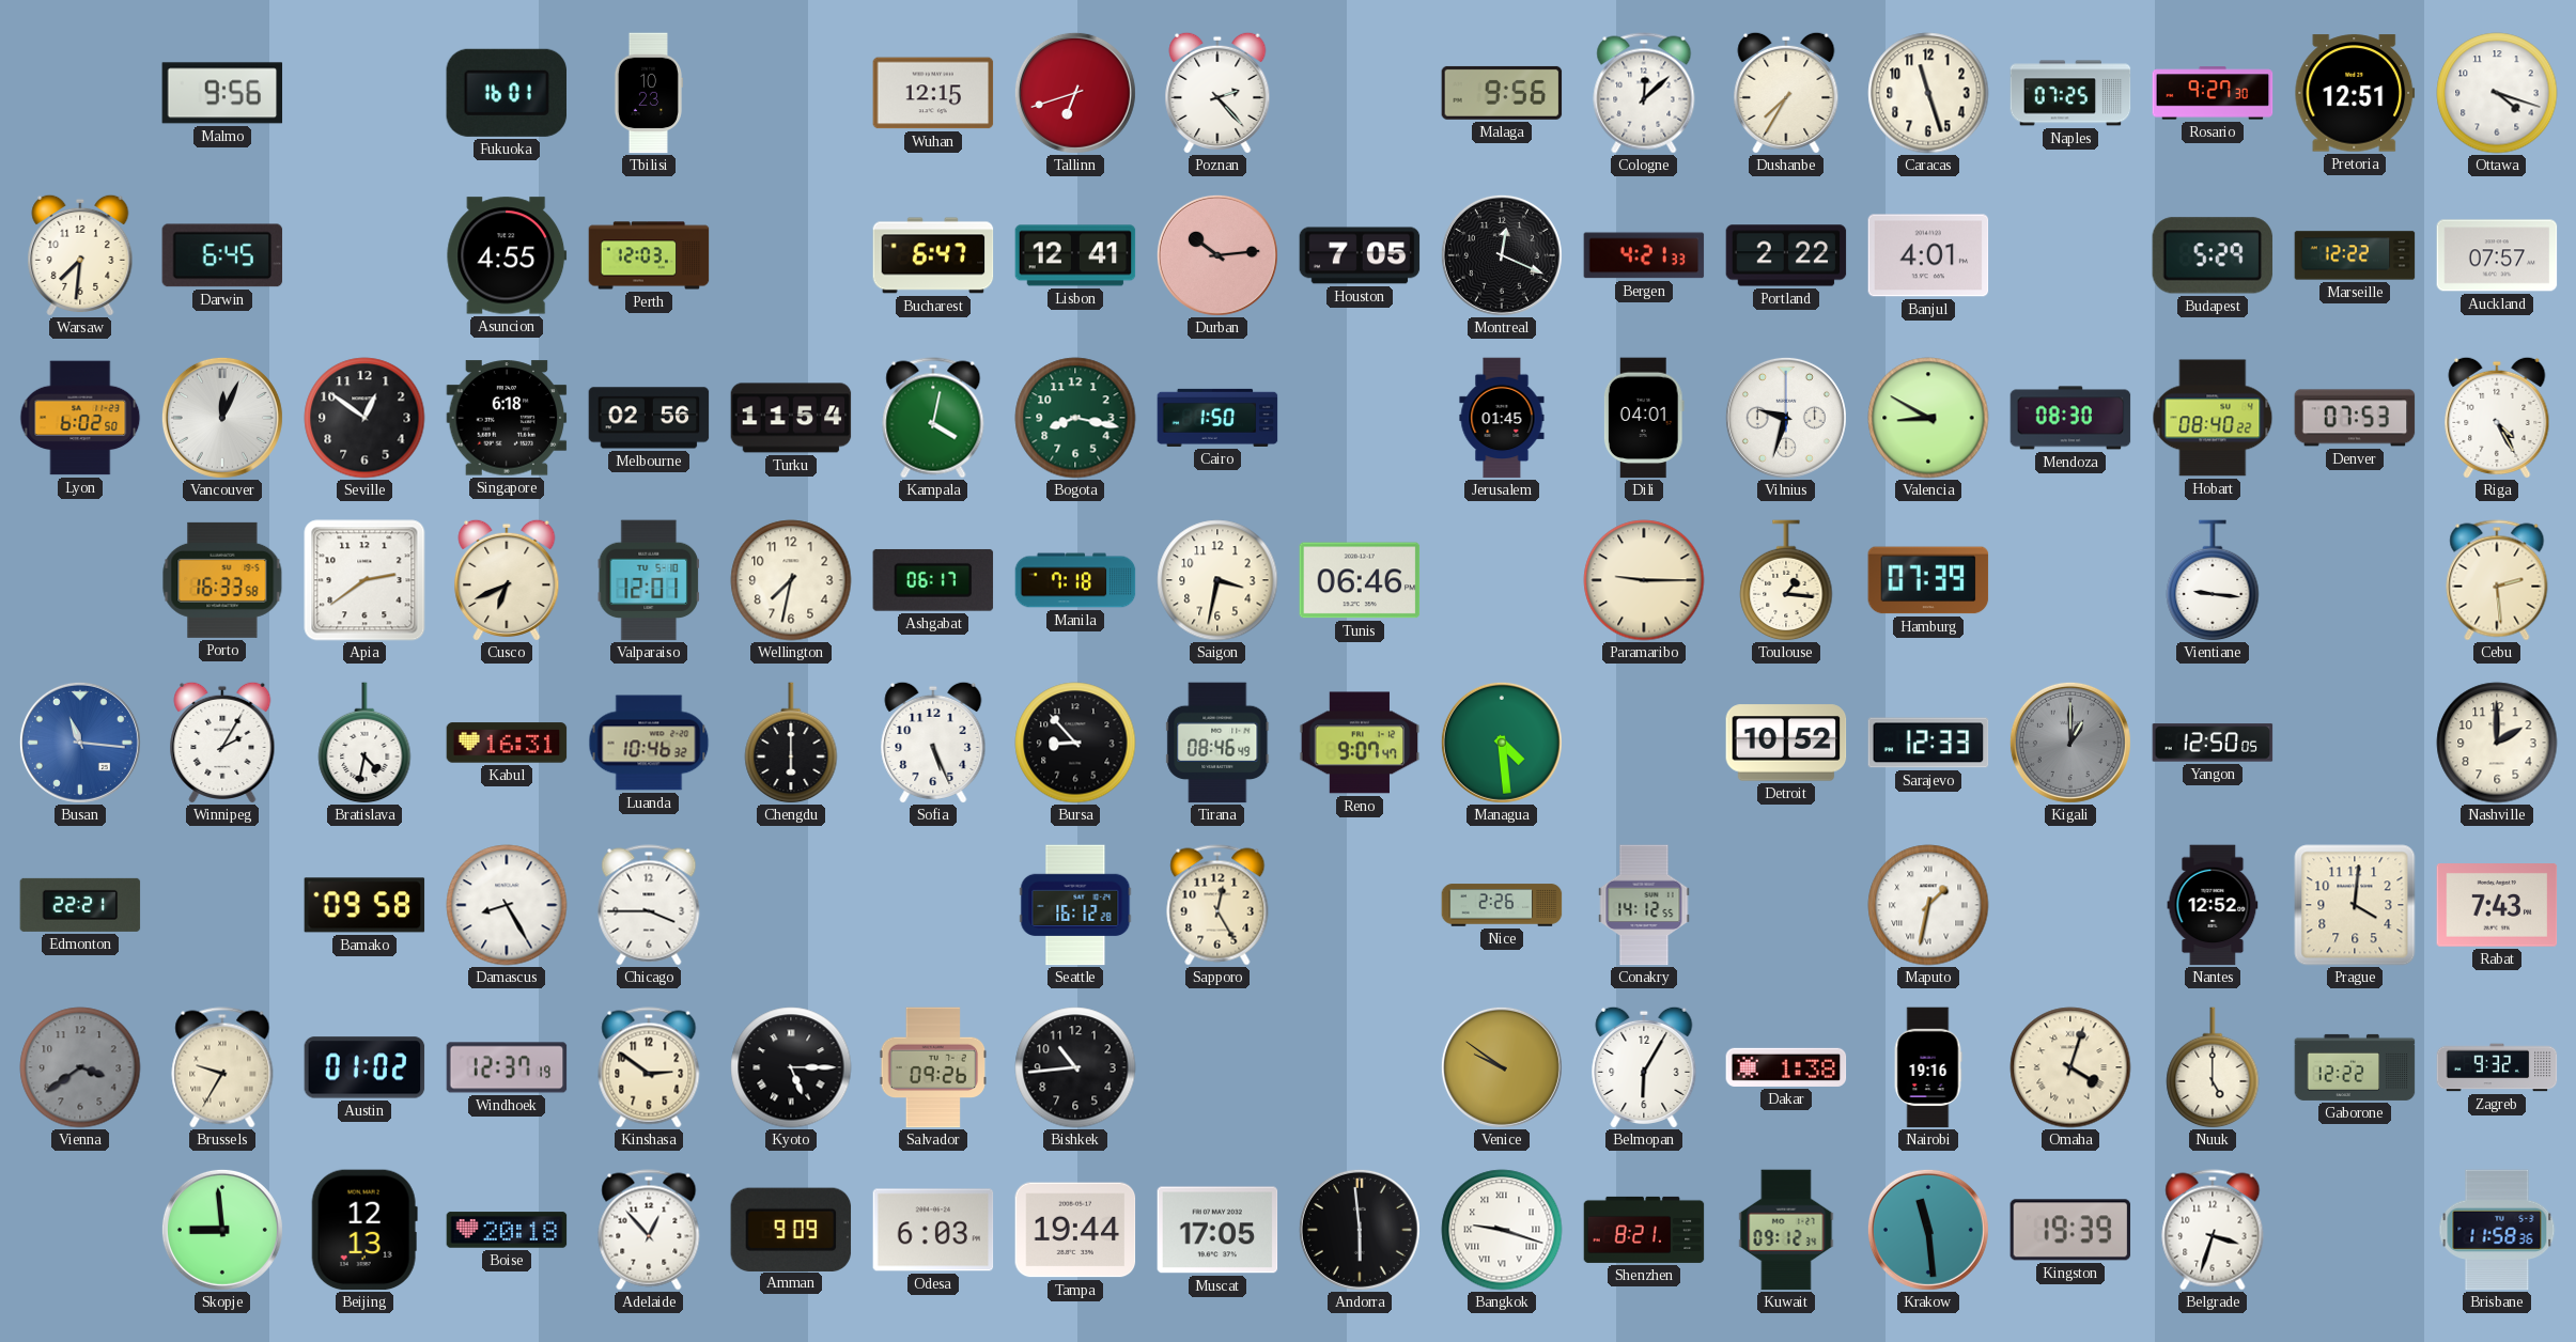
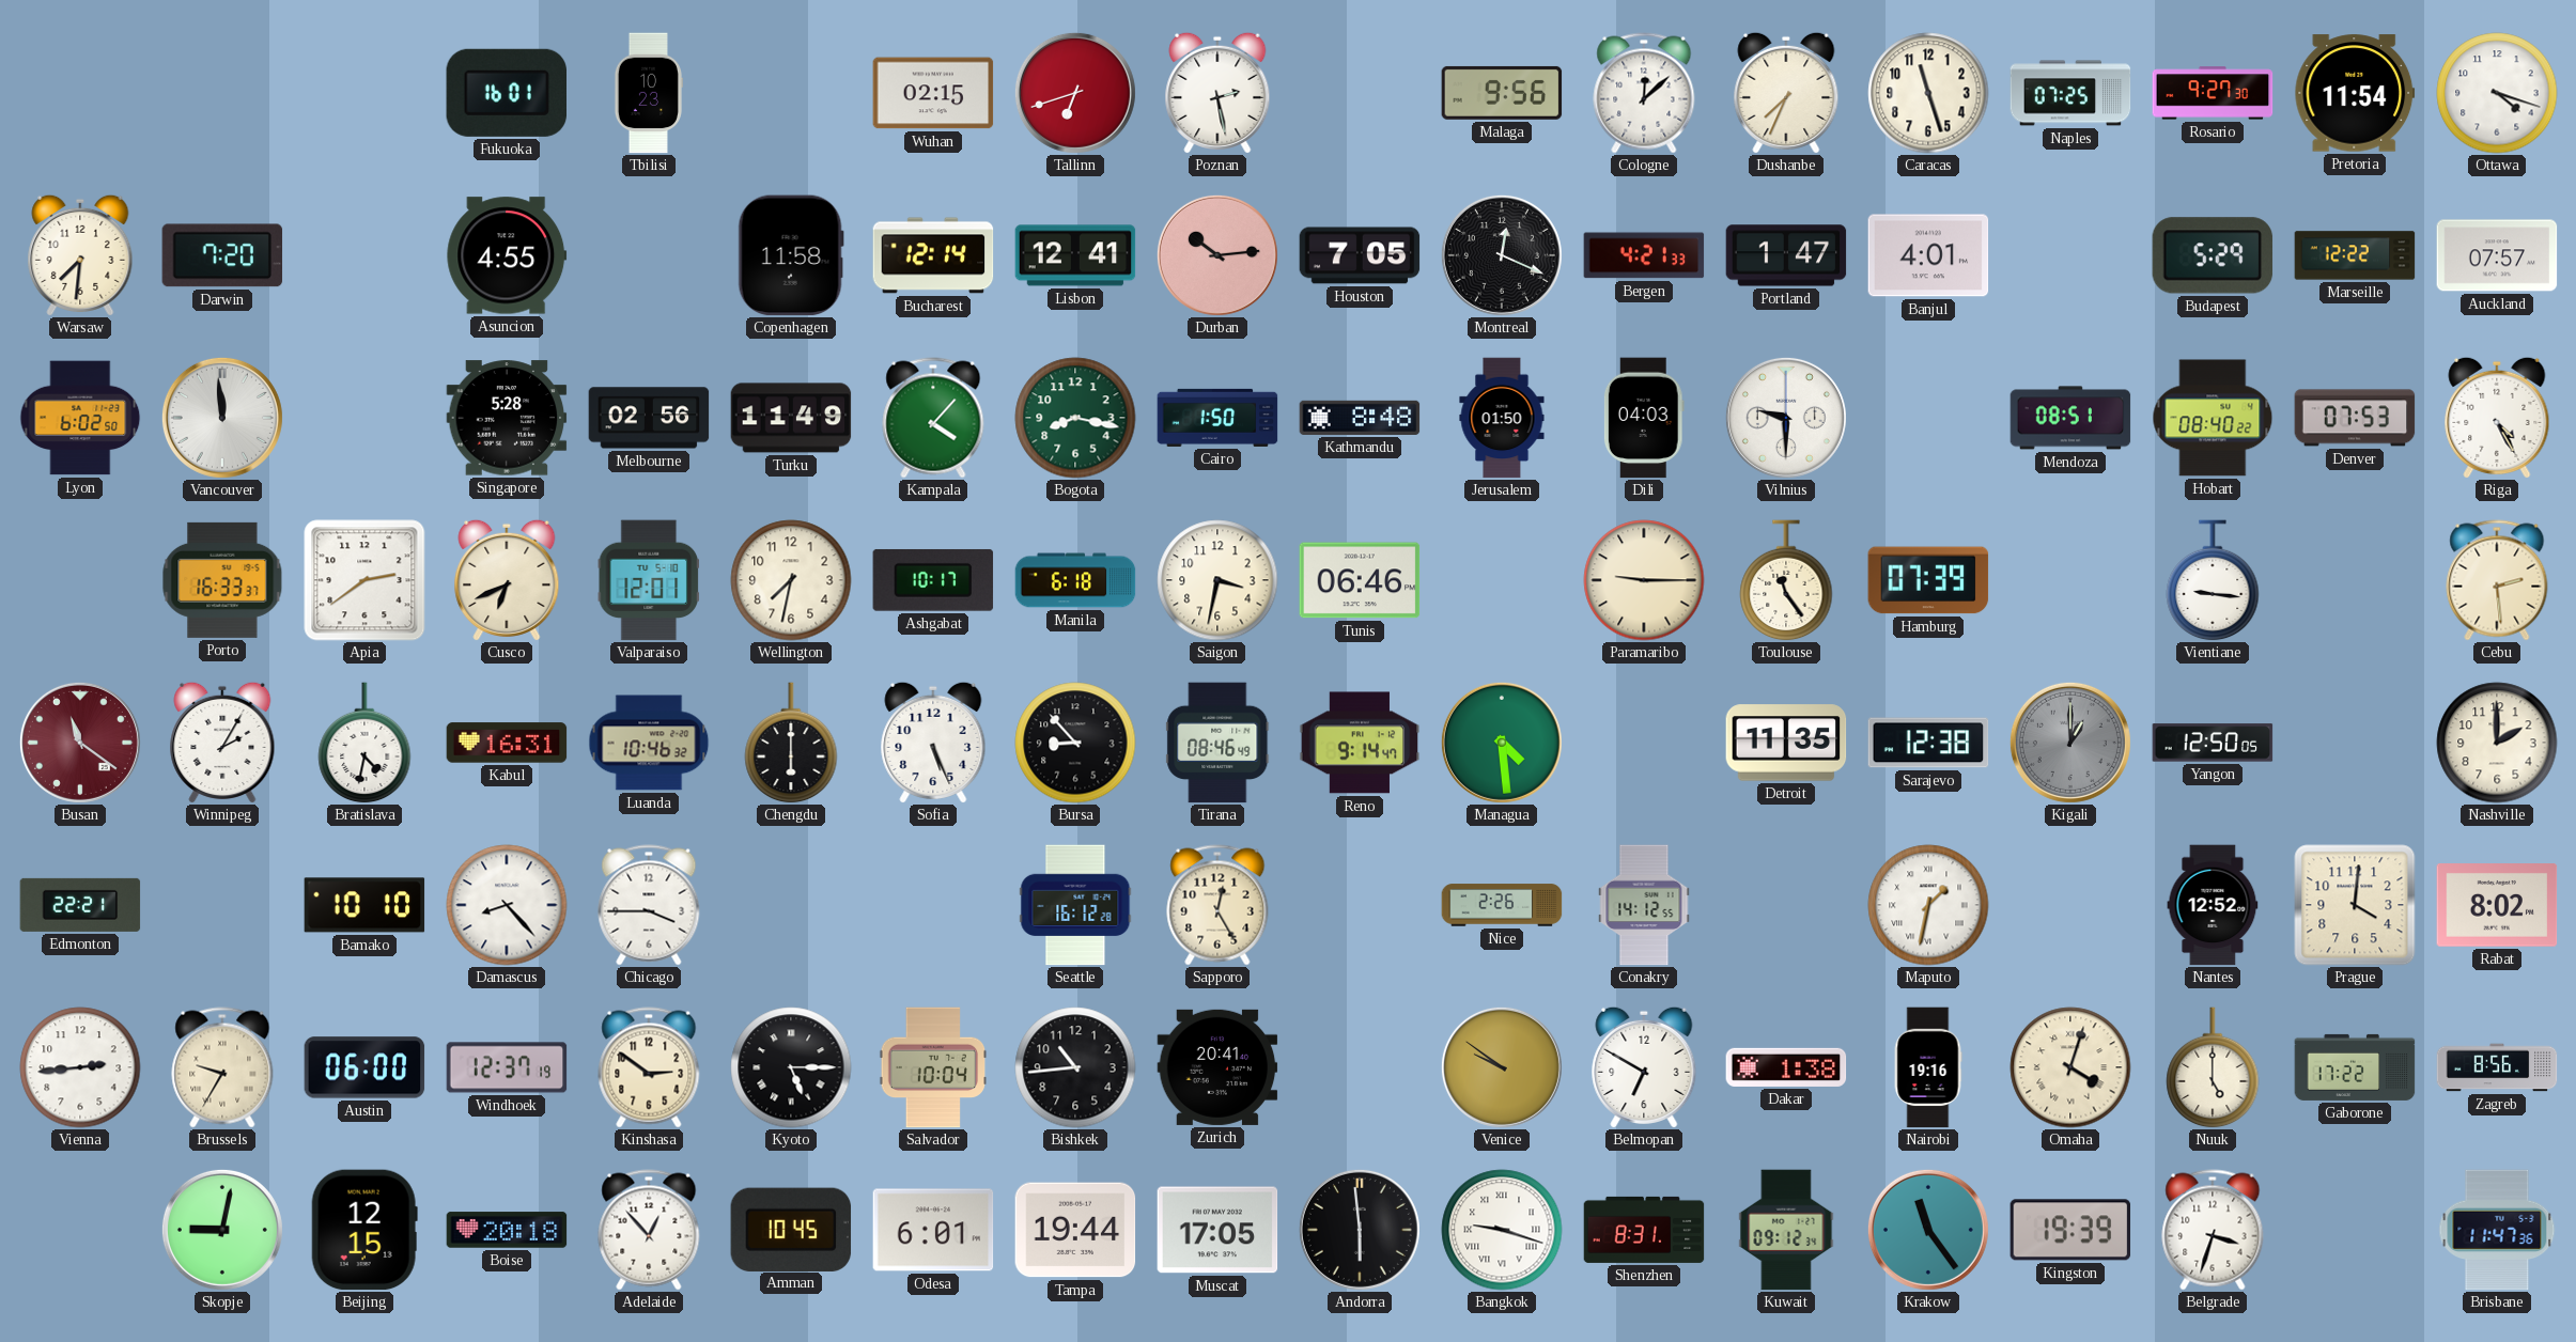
Malmo: 9:56 -> none (222, 93)
Wuhan: 12:15 -> 02:15 (933, 93)
Poznan: 2:23 -> 2:28 (1217, 92)
Dushanbe: 7:35 -> 7:34 (1786, 92)
Pretoria: 12:51 -> 11:54 (2355, 93)
Darwin: 6:45 -> 7:20 (222, 255)
Perth: 12:03 -> none (649, 255)
Copenhagen: none -> 11:58 (791, 255)
Bucharest: 6:47 -> 12:14 (933, 255)
Portland: 2:22 -> 1:47 (1786, 255)
Vancouver: 12:04 -> 11:59 (222, 418)
Seville: 12:51 -> none (364, 418)
Singapore: 6:18 -> 5:28 (507, 418)
Turku: 11:54 -> 11:49 (791, 418)
Kampala: 4:02 -> 4:07 (933, 418)
Kathmandu: none -> 8:48 (1360, 418)
Jerusalem: 01:45 -> 01:50 (1502, 418)
Dili: 04:01 -> 04:03 (1644, 418)
Vilnius: 9:33 -> 9:30 (1786, 418)
Valencia: 8:50 -> none (1928, 418)
Mendoza: 08:30 -> 08:51 (2070, 418)
Porto: 16:33:58 -> 16:33:37 (222, 580)
Ashgabat: 06:17 -> 10:17 (933, 580)
Manila: 7:18 -> 6:18 (1075, 580)
Toulouse: 1:16 -> 11:24 (1786, 580)
Busan: 11:16 -> 11:21 (80, 743)
Busan dial: blue -> burgundy (80, 743)
Reno: 9:07 -> 9:14 (1360, 743)
Detroit: 10:52 -> 11:35 (1786, 743)
Sarajevo: 12:33 -> 12:38 (1928, 743)
Bamako: 09:58 -> 10:10 (364, 905)
Damascus: 8:25 -> 8:23 (507, 905)
Rabat: 7:43 -> 8:02 (2497, 906)
Vienna: 3:39 -> 2:44 (80, 1067)
Vienna dial: grey -> white (80, 1067)
Austin: 01:02 -> 06:00 (364, 1067)
Salvador: 09:26 -> 10:04 (933, 1067)
Zurich: none -> 20:41 (1217, 1067)
Belmopan: 6:05 -> 6:50 (1644, 1066)
Gaborone: 12:22 -> 17:22 (2355, 1067)
Zagreb: 9:32 -> 8:56 (2497, 1067)
Skopje: 8:59 -> 9:02 (222, 1230)
Beijing: 12:13 -> 12:15 (364, 1230)
Amman: 9:09 -> 10:45 (791, 1229)
Odesa: 6:03 -> 6:01 (933, 1230)
Shenzhen: 8:21 -> 8:31 (1644, 1230)
Krakow: 11:29 -> 11:24 (1928, 1230)
Brisbane: 11:58 -> 11:47 (2497, 1230)
